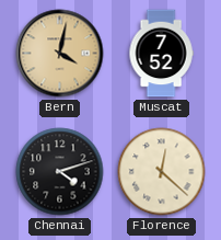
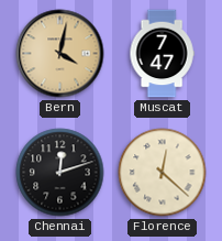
Muscat: 7:52 -> 7:47 (162, 54)
Chennai: 4:12 -> 12:12 (60, 173)
